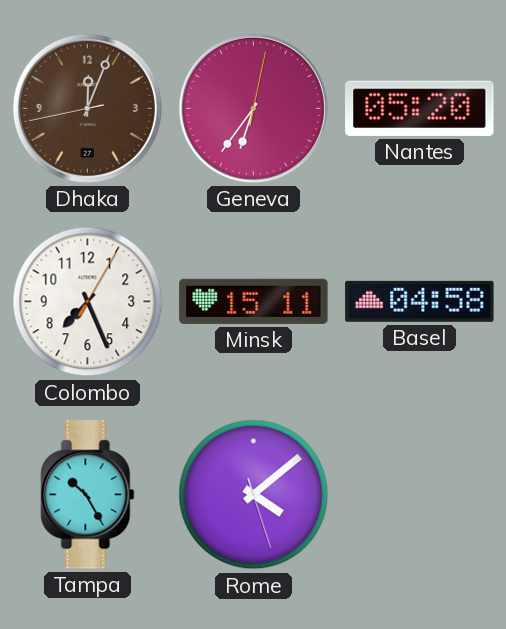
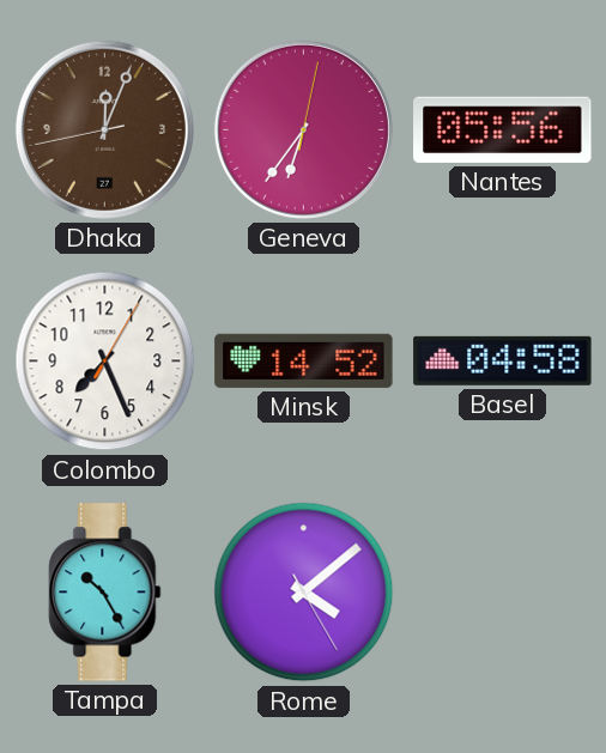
Nantes: 05:20 -> 05:56 (503, 129)
Minsk: 15:11 -> 14:52 (304, 360)
Rome: 4:08:27 -> 4:08:25 (304, 593)
